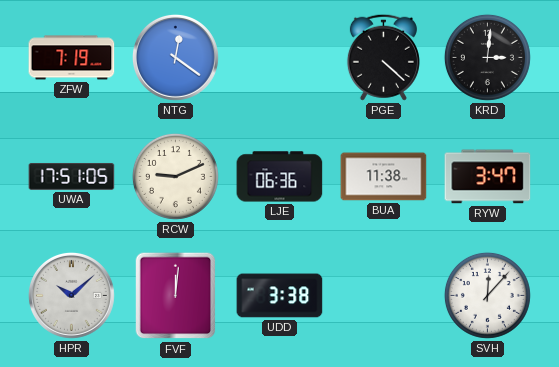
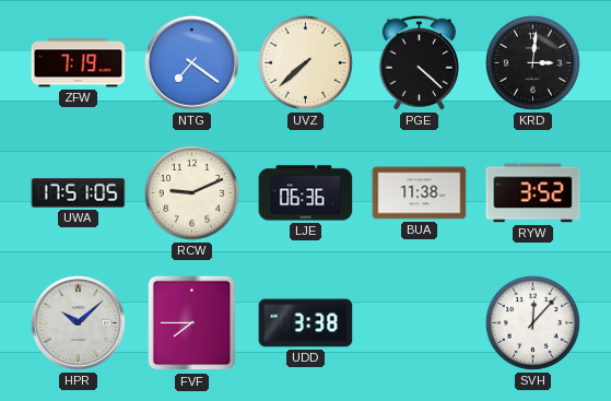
NTG: 12:21 -> 7:21 (191, 62)
UVZ: none -> 7:38 (305, 62)
RYW: 3:47 -> 3:52 (533, 193)
FVF: 12:01 -> 7:45 (192, 323)
